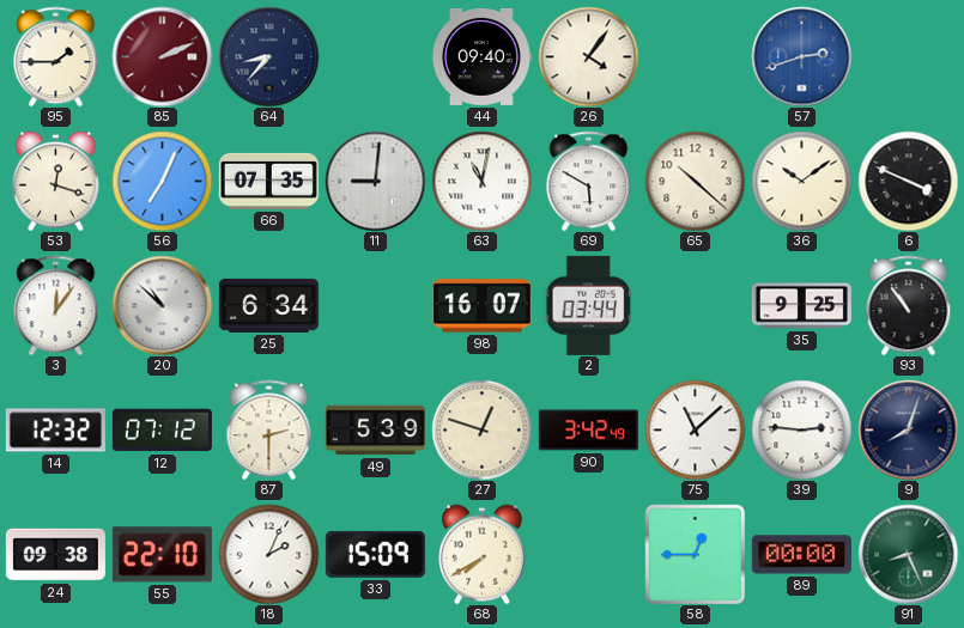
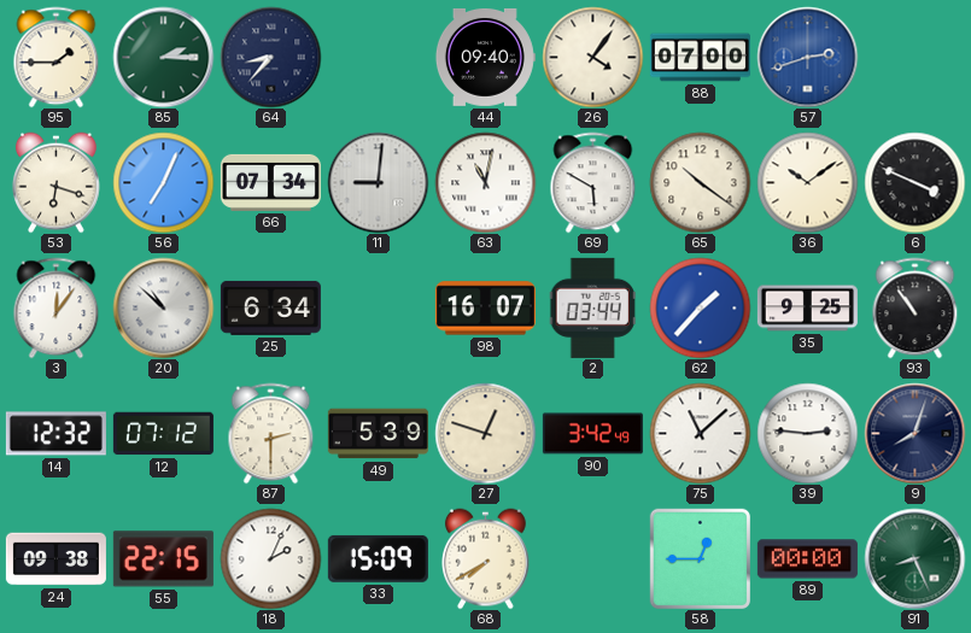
85: 2:11 -> 2:15 (163, 57)
85 dial: burgundy -> green (163, 57)
88: none -> 07:00 (700, 58)
53: 12:18 -> 6:18 (57, 182)
66: 07:35 -> 07:34 (270, 182)
65: 10:22 -> 10:21 (700, 182)
62: none -> 1:37 (700, 307)
55: 22:10 -> 22:15 (163, 559)
